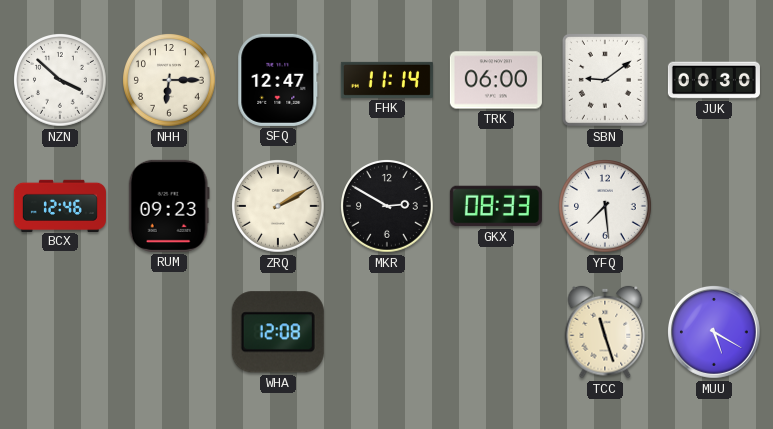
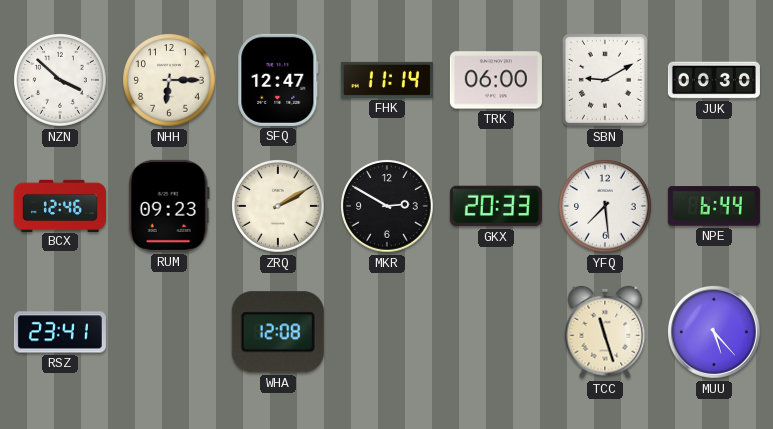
SBN: 9:09 -> 9:10 (605, 80)
GKX: 08:33 -> 20:33 (496, 206)
NPE: none -> 6:44 (714, 206)
RSZ: none -> 23:41 (60, 332)
MUU: 5:20 -> 5:23 (714, 332)
